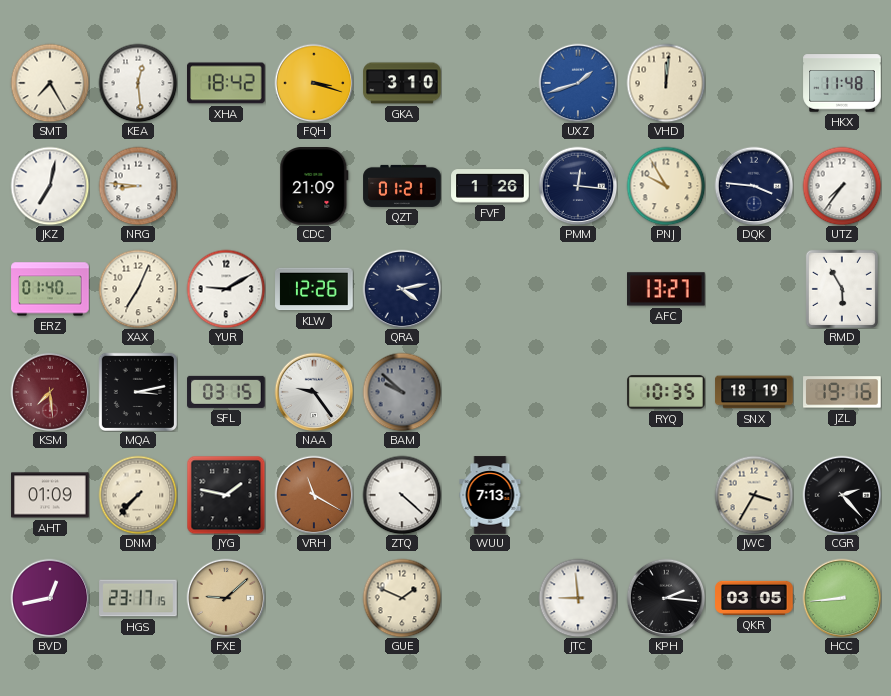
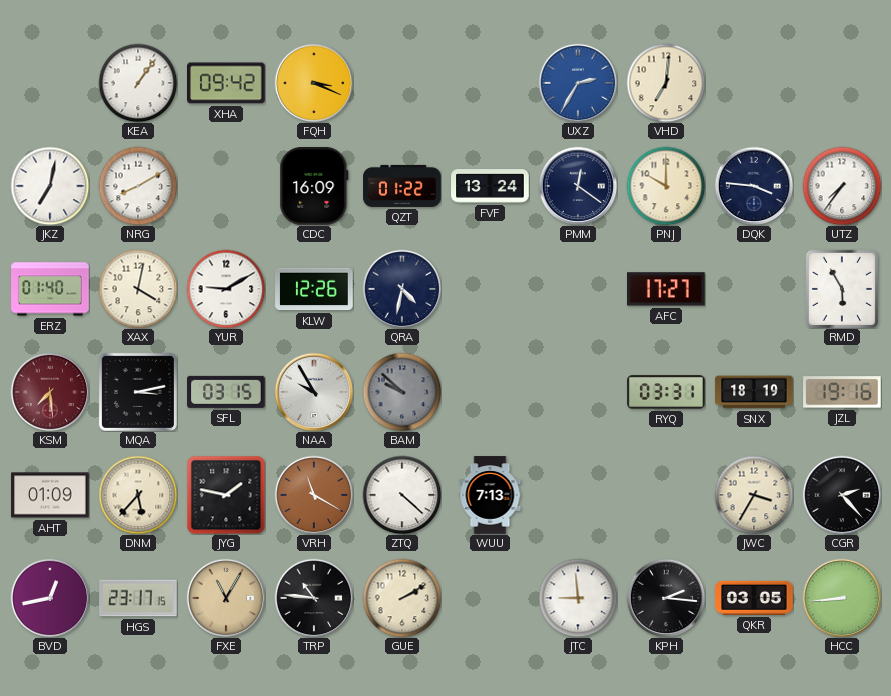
SMT: 7:25 -> none (50, 83)
KEA: 12:29 -> 1:06 (138, 83)
XHA: 18:42 -> 09:42 (227, 83)
FQH: 3:18 -> 3:19 (314, 83)
GKA: 3:10 -> none (402, 83)
UXZ: 1:42 -> 2:35 (578, 83)
VHD: 12:01 -> 7:01 (666, 83)
HKX: 11:48 -> none (842, 83)
NRG: 8:46 -> 8:10 (138, 186)
CDC: 21:09 -> 16:09 (314, 187)
QZT: 01:21 -> 01:22 (402, 186)
FVF: 1:26 -> 13:24 (490, 186)
PMM: 12:16 -> 12:21 (578, 186)
PNJ: 9:55 -> 10:00 (666, 186)
XAX: 7:04 -> 4:02 (138, 289)
QRA: 4:13 -> 4:32 (402, 289)
AFC: 13:27 -> 17:27 (667, 289)
NAA: 9:24 -> 9:55 (314, 392)
RYQ: 10:35 -> 03:31 (666, 392)
DNM: 7:37 -> 5:37 (138, 495)
FXE: 9:08 -> 11:05 (226, 598)
TRP: none -> 10:46 (314, 598)
GUE: 1:49 -> 2:10 (402, 598)
